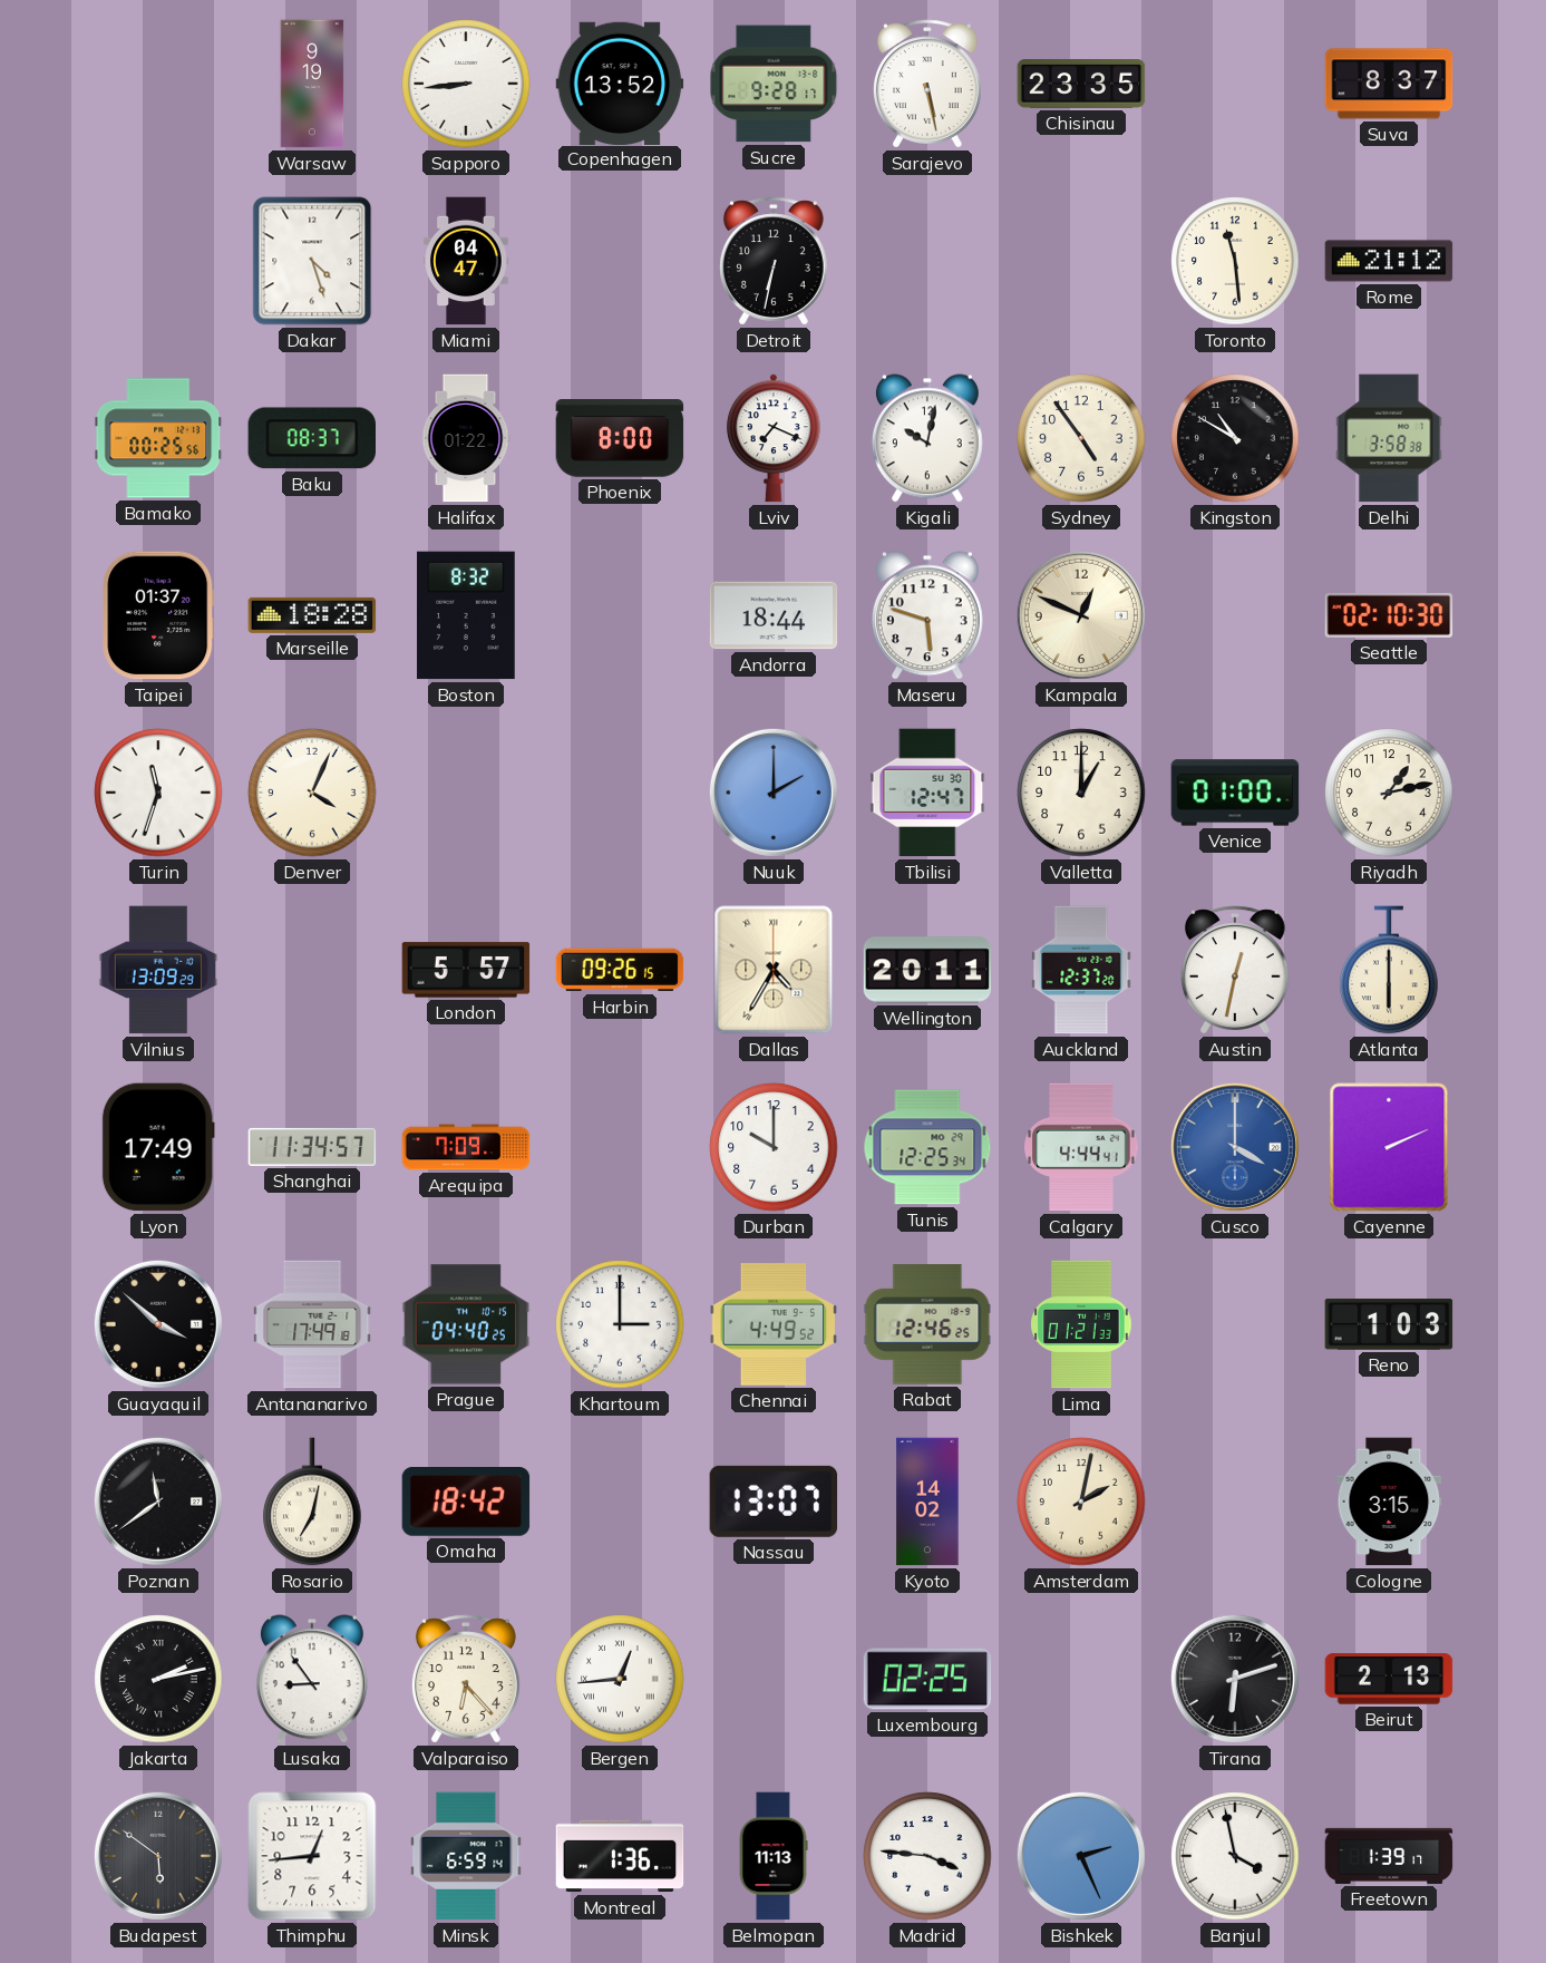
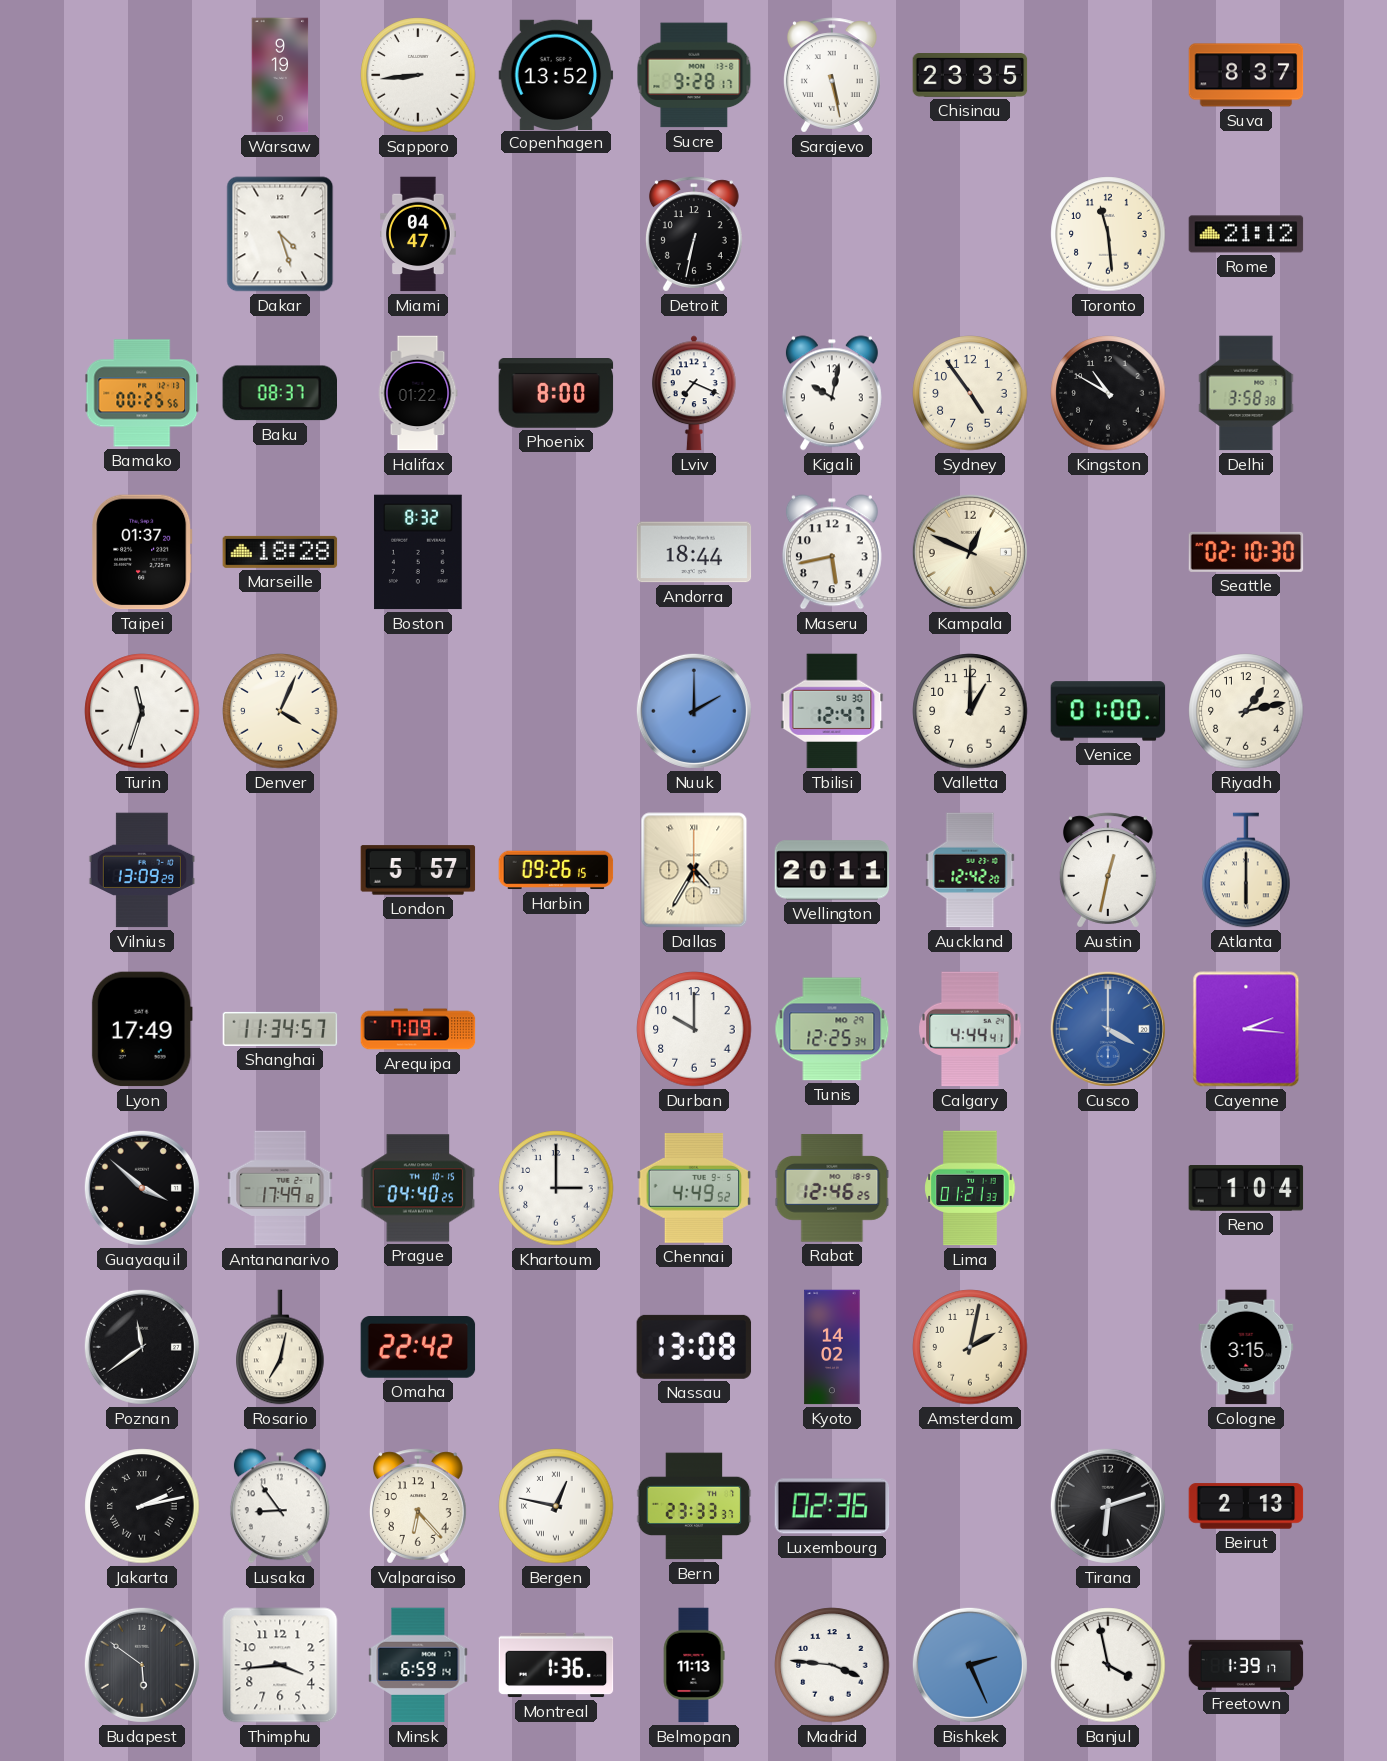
Maseru: 5:48 -> 5:43 (832, 552)
Auckland: 12:37 -> 12:42 (970, 870)
Cayenne: 2:11 -> 2:16 (1246, 1029)
Reno: 1:03 -> 1:04 (1246, 1189)
Omaha: 18:42 -> 22:42 (418, 1348)
Nassau: 13:07 -> 13:08 (694, 1347)
Bergen: 12:44 -> 12:47 (556, 1506)
Bern: none -> 23:33 (694, 1506)
Luxembourg: 02:25 -> 02:36 (832, 1506)
Thimphu: 12:44 -> 3:44 (280, 1665)
